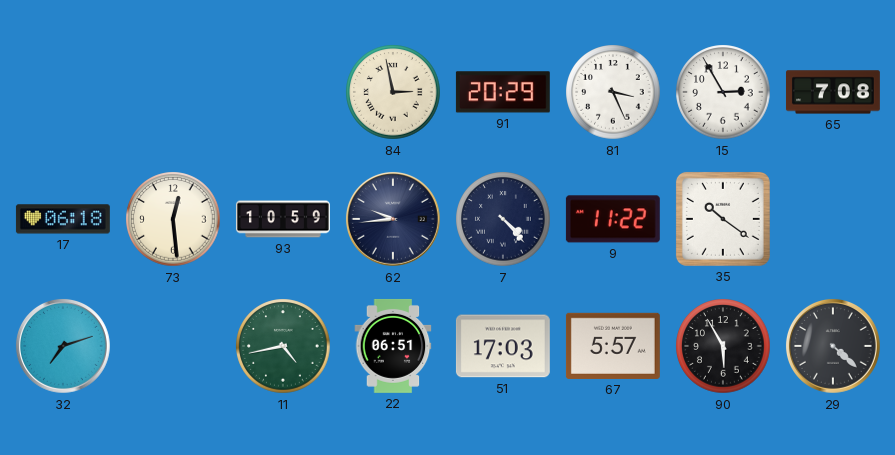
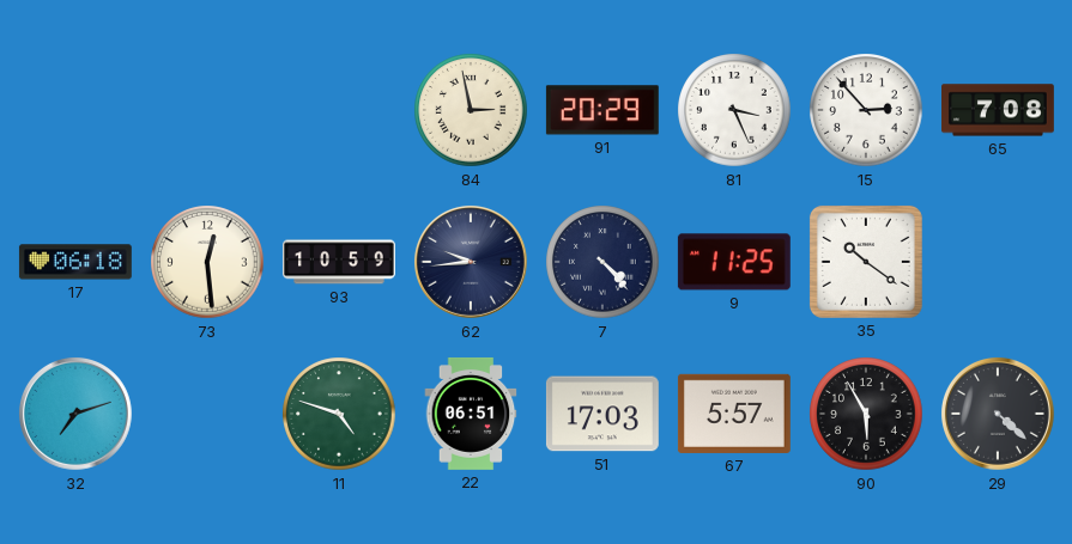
15: 2:55 -> 2:53 (866, 110)
9: 11:22 -> 11:25 (734, 262)
11: 4:43 -> 4:48 (339, 414)
